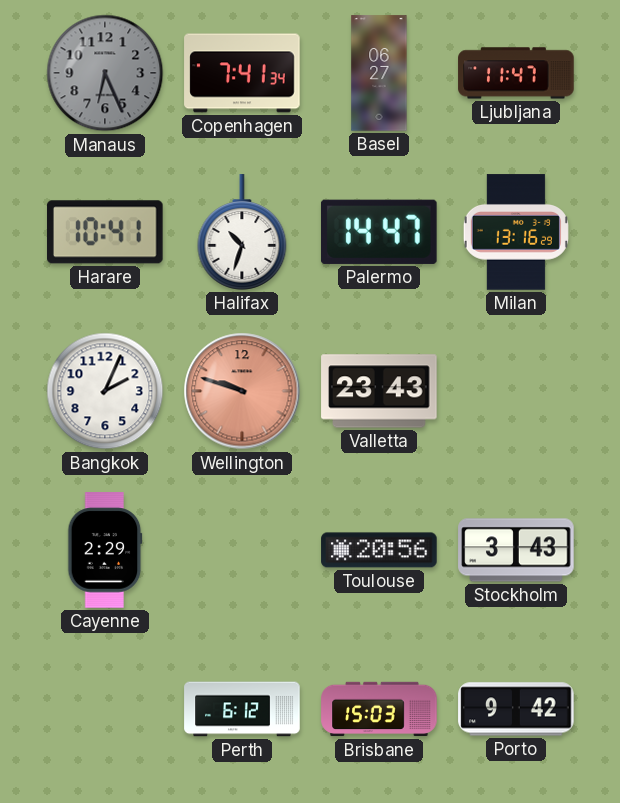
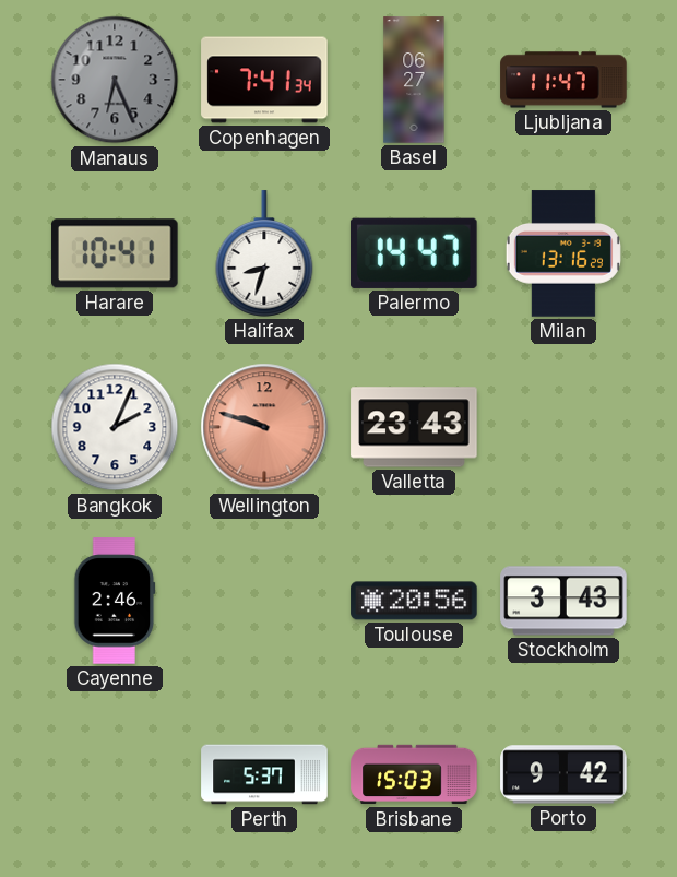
Halifax: 10:33 -> 8:33 (264, 253)
Cayenne: 2:29 -> 2:46 (115, 601)
Perth: 6:12 -> 5:37 (264, 774)
